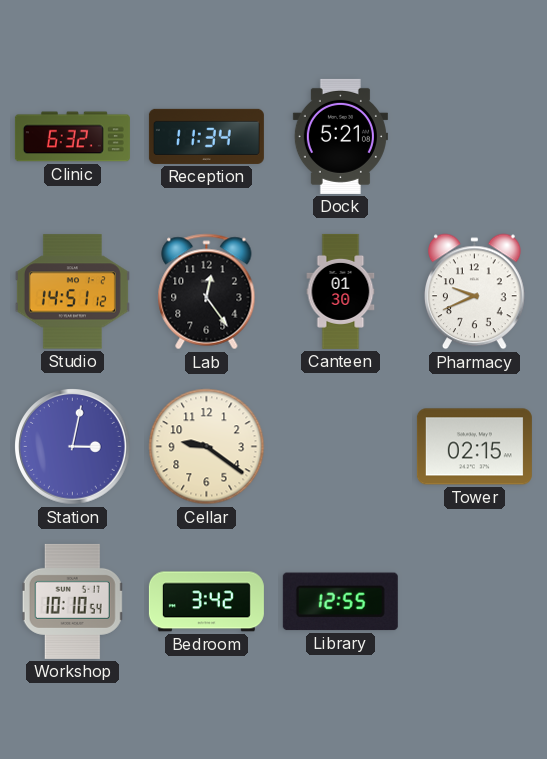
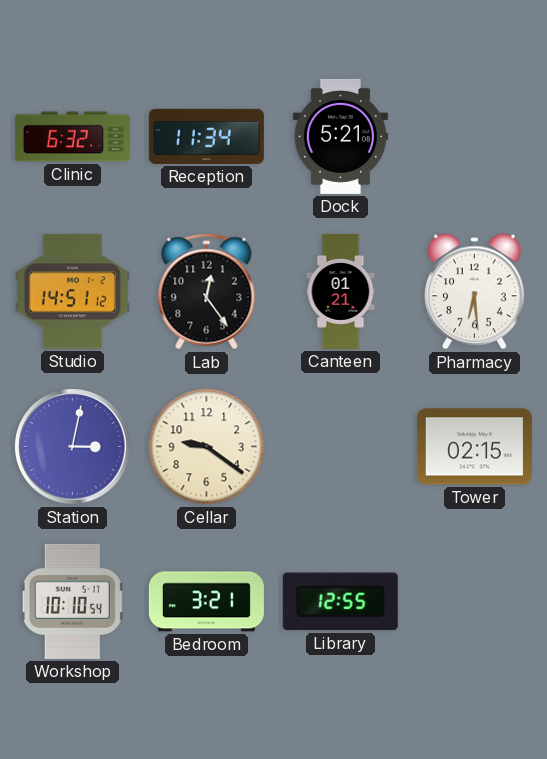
Canteen: 01:30 -> 01:21 (341, 291)
Pharmacy: 9:41 -> 6:29 (475, 292)
Bedroom: 3:42 -> 3:21 (206, 602)
